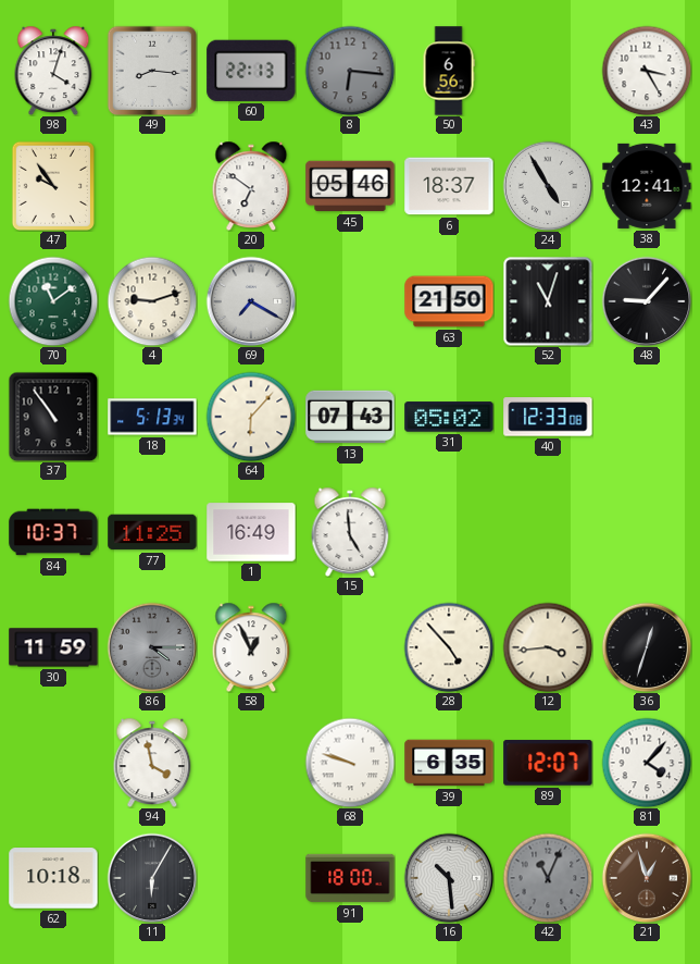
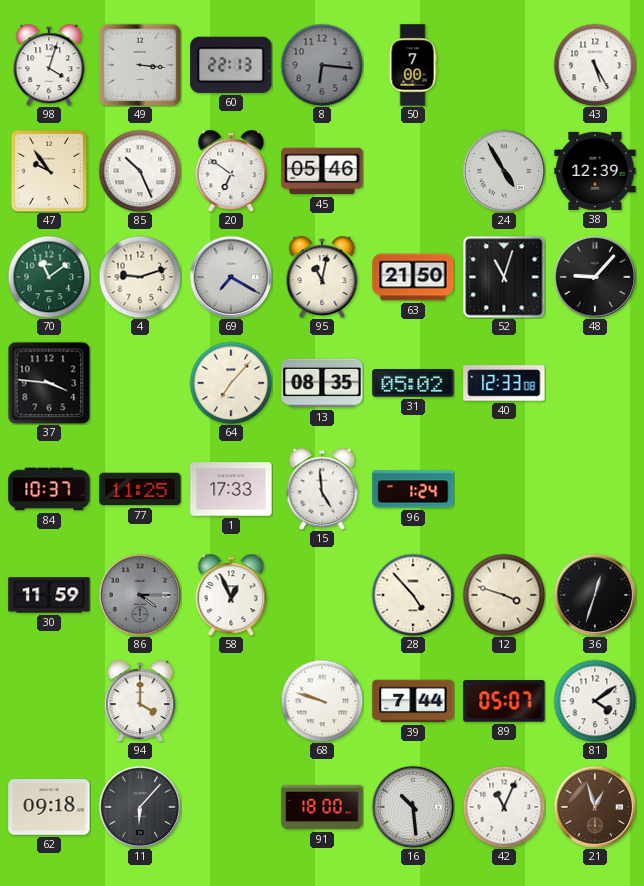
49: 8:16 -> 3:16 (139, 64)
50: 6:56 -> 7:00 (413, 65)
43: 3:25 -> 5:25 (595, 65)
85: none -> 10:26 (140, 171)
6: 18:37 -> none (449, 186)
38: 12:41 -> 12:39 (595, 171)
95: none -> 11:02 (322, 276)
37: 10:54 -> 3:46 (49, 383)
18: 5:13 -> none (152, 417)
64: 6:07 -> 7:07 (231, 383)
13: 07:43 -> 08:35 (322, 383)
1: 16:49 -> 17:33 (231, 489)
96: none -> 1:24 (413, 489)
12: 3:44 -> 3:48 (504, 595)
94: 3:58 -> 4:00 (140, 700)
39: 6:35 -> 7:44 (413, 701)
89: 12:07 -> 05:07 (504, 701)
81: 4:07 -> 4:09 (595, 701)
62: 10:18 -> 09:18 (49, 807)
11: 6:05 -> 6:07 (140, 807)
42 dial: grey -> white (504, 807)
